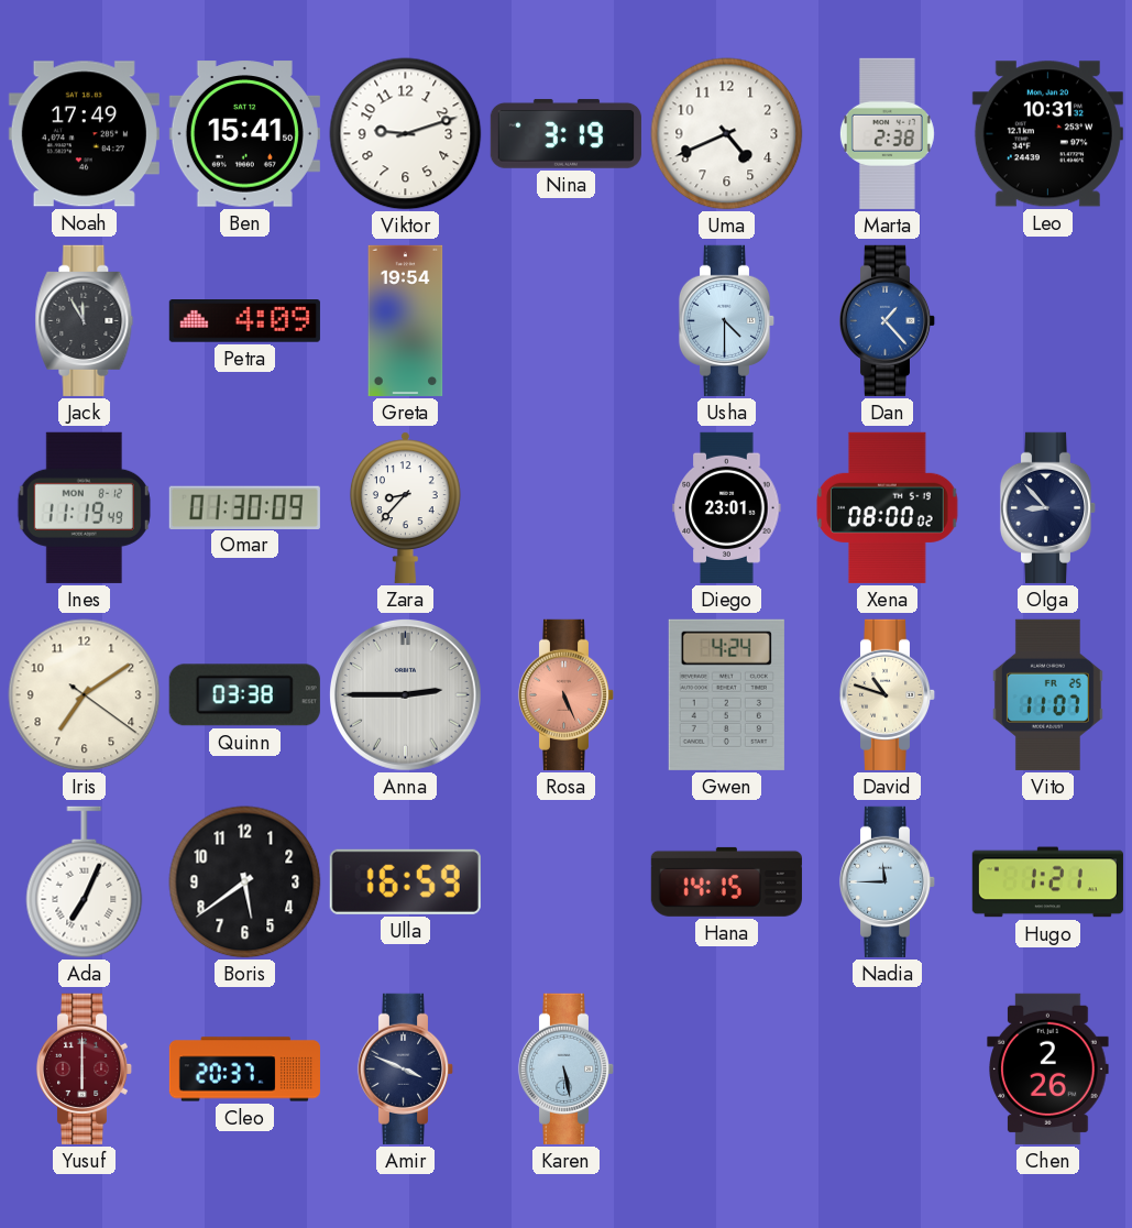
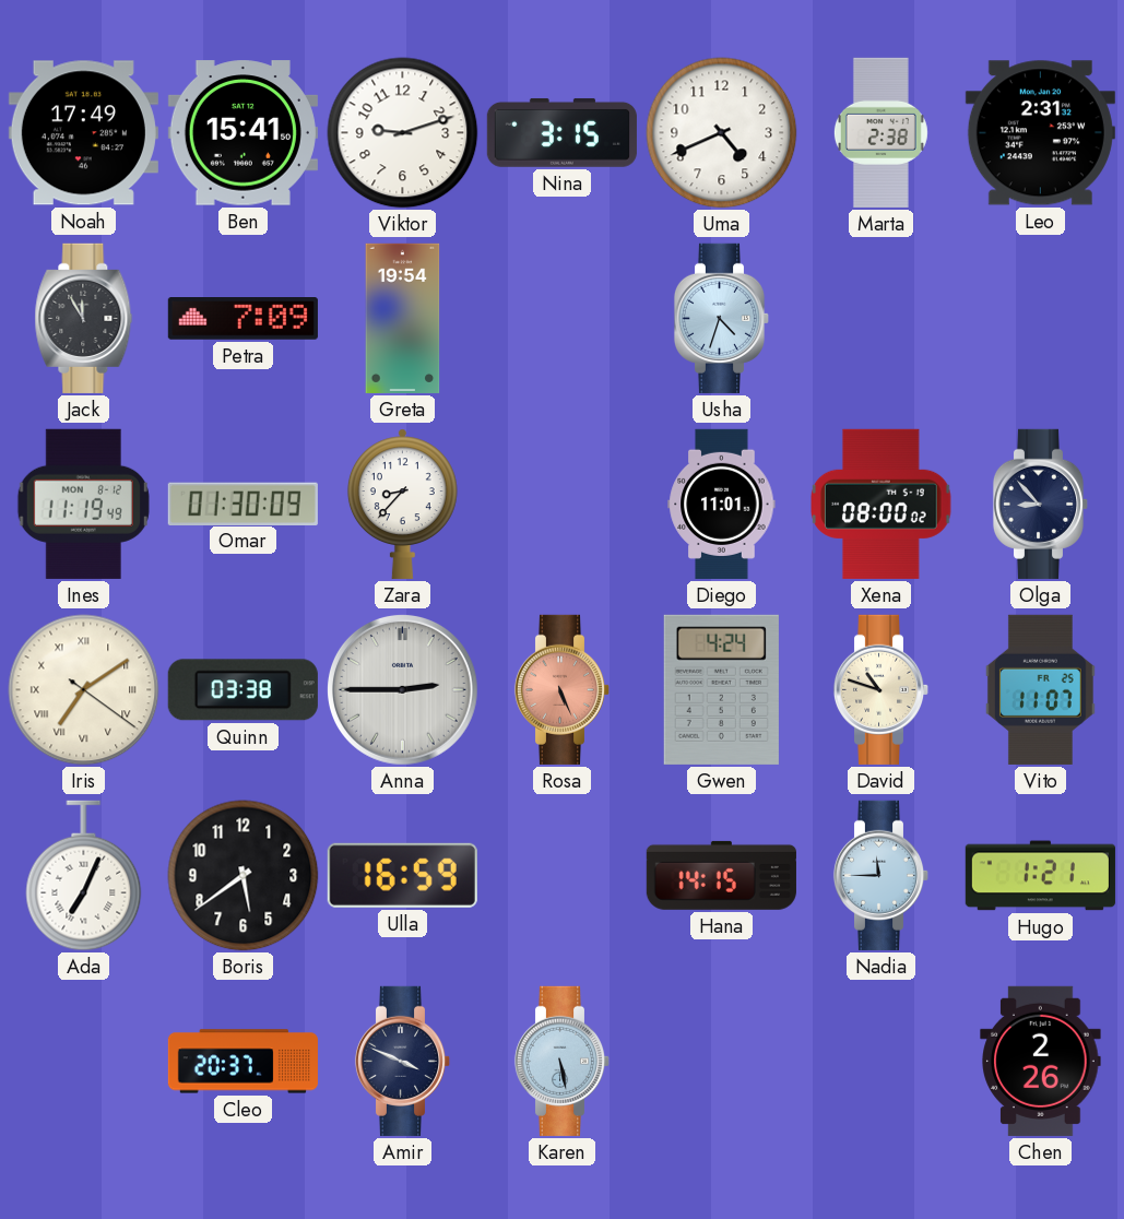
Nina: 3:19 -> 3:15 (561, 132)
Leo: 10:31 -> 2:31 (1040, 133)
Petra: 4:09 -> 7:09 (242, 319)
Usha: 4:30 -> 4:33 (722, 318)
Dan: 1:23 -> none (888, 320)
Diego: 23:01 -> 11:01 (722, 504)
Iris numerals: Arabic -> Roman (84, 690)
Yusuf: 6:00 -> none (85, 1068)
